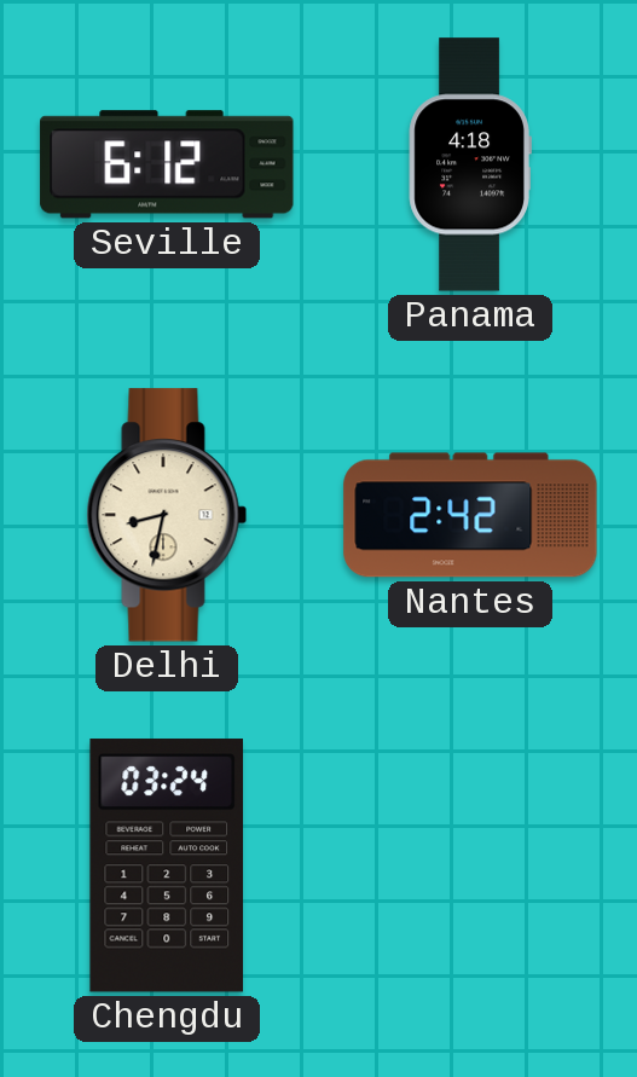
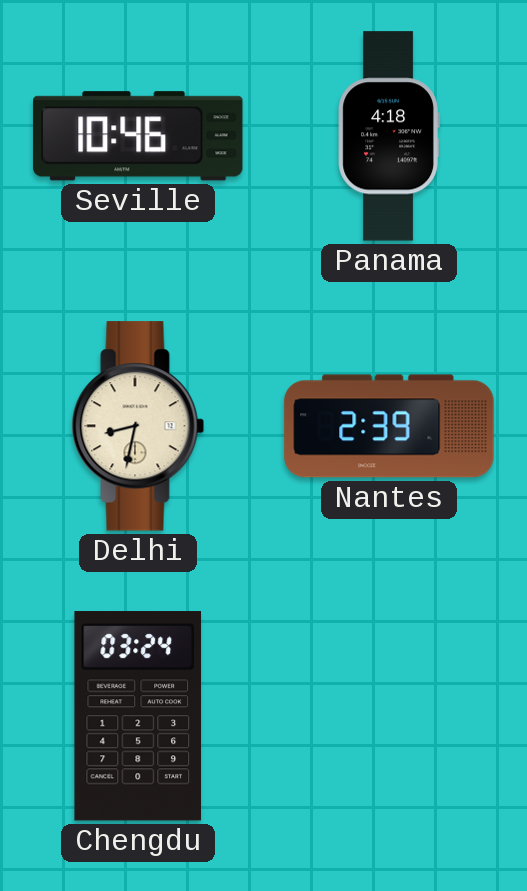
Seville: 6:12 -> 10:46 (138, 136)
Nantes: 2:42 -> 2:39 (389, 426)
